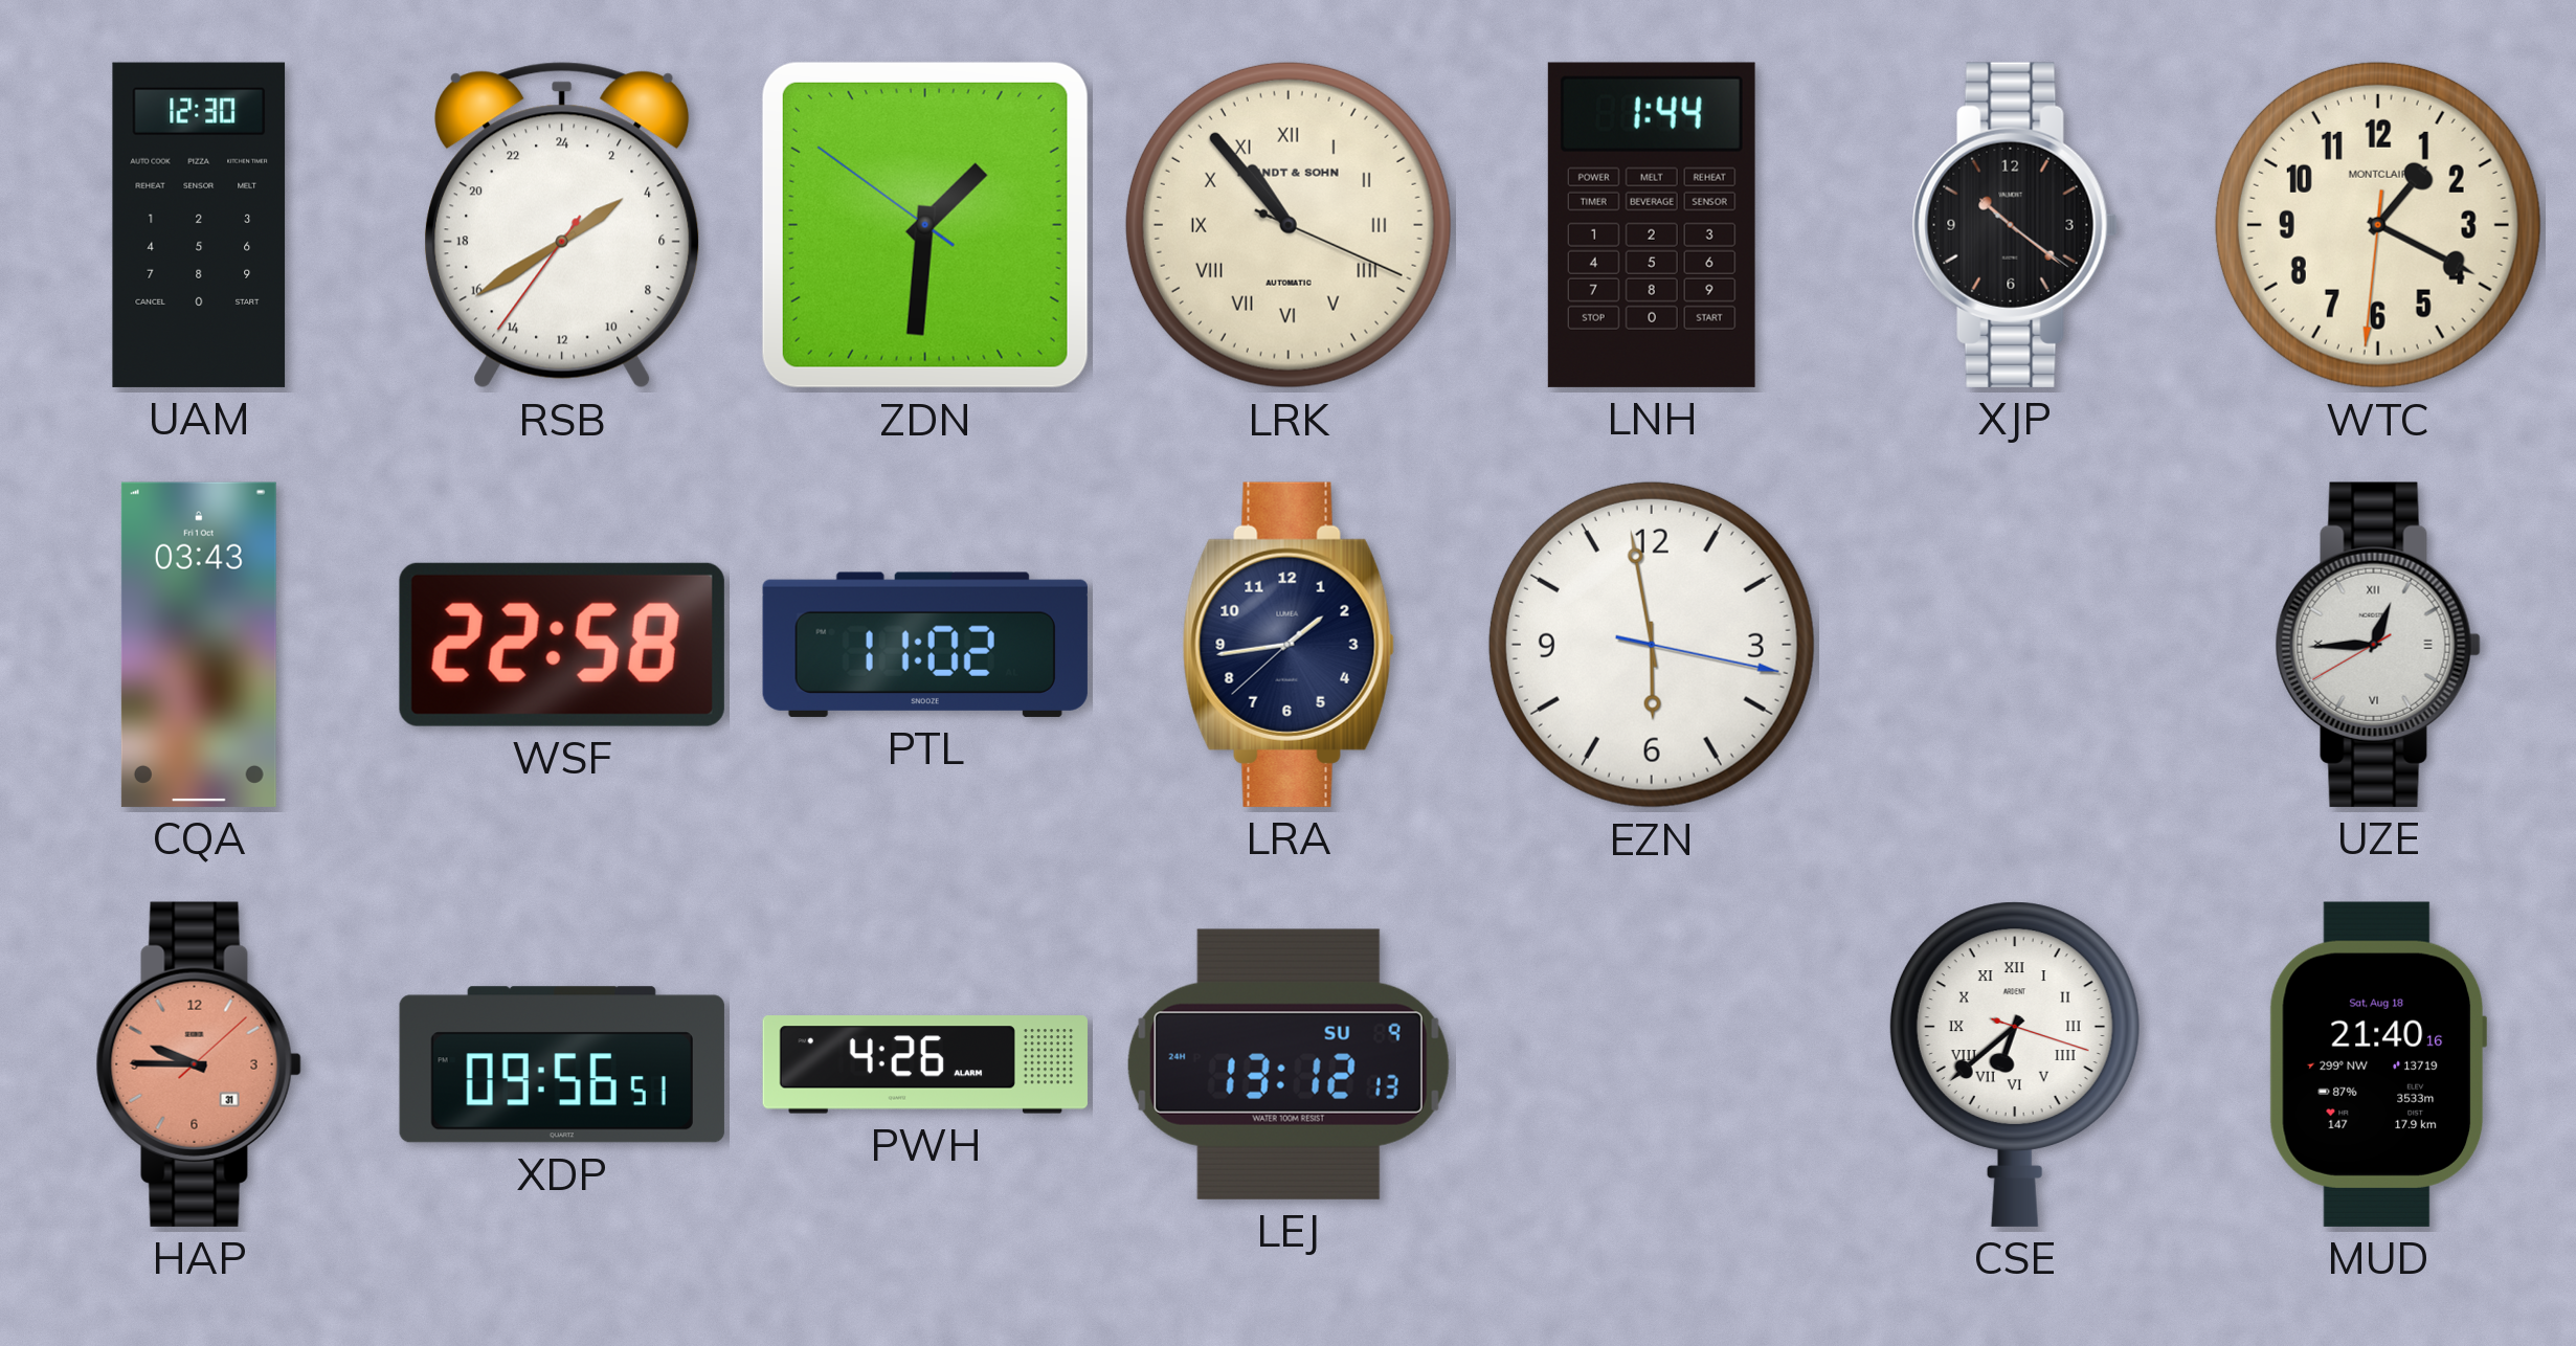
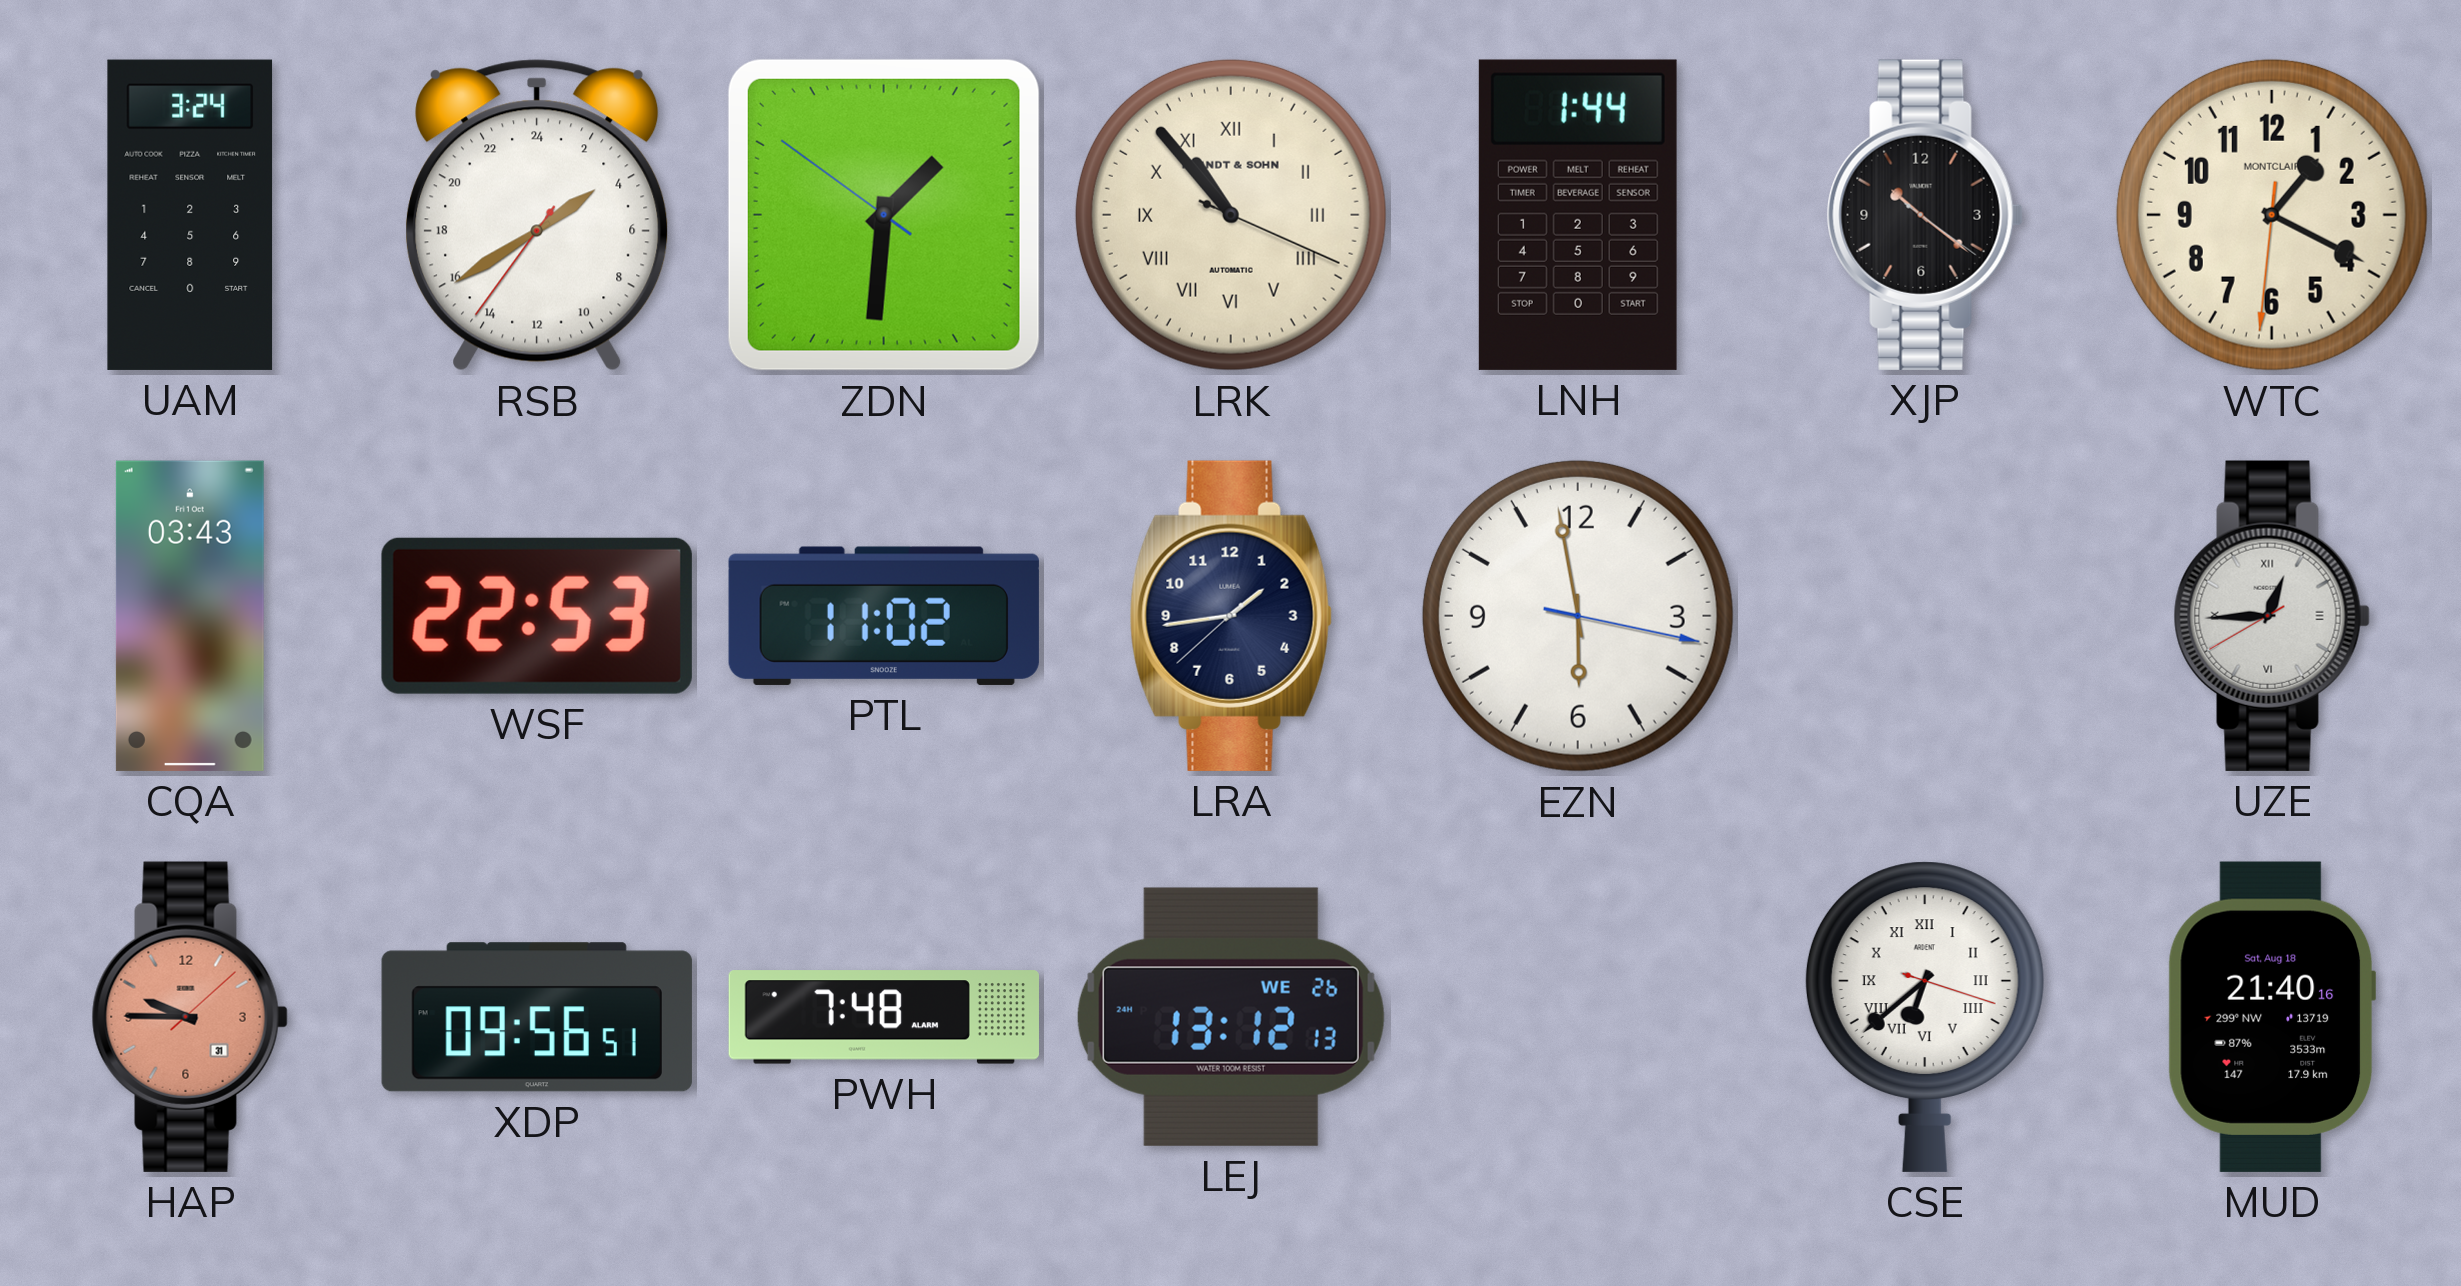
UAM: 12:30 -> 3:24 (190, 215)
WSF: 22:58 -> 22:53 (537, 616)
PWH: 4:26 -> 7:48 (884, 1017)
LEJ date: SU 9 -> WE 26 (1231, 1017)
